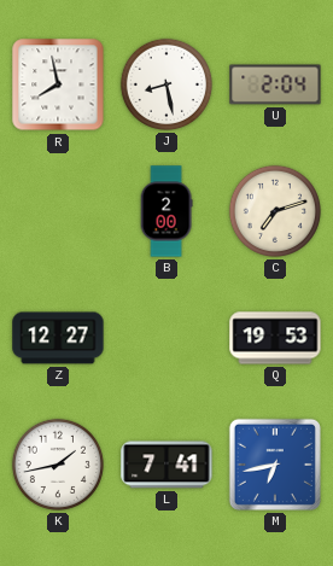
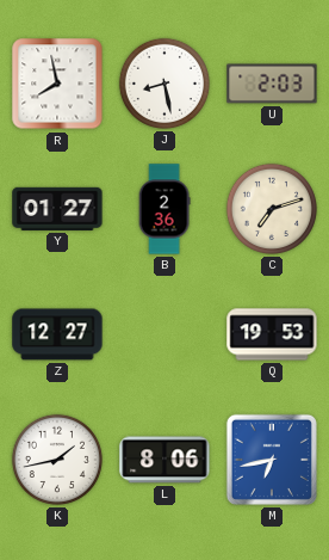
U: 2:04 -> 2:03 (272, 84)
Y: none -> 01:27 (57, 209)
B: 2:00 -> 2:36 (164, 209)
L: 7:41 -> 8:06 (164, 460)
